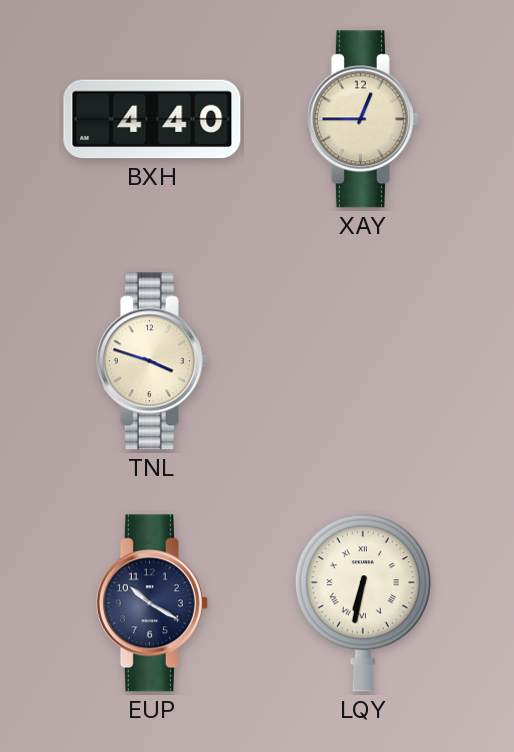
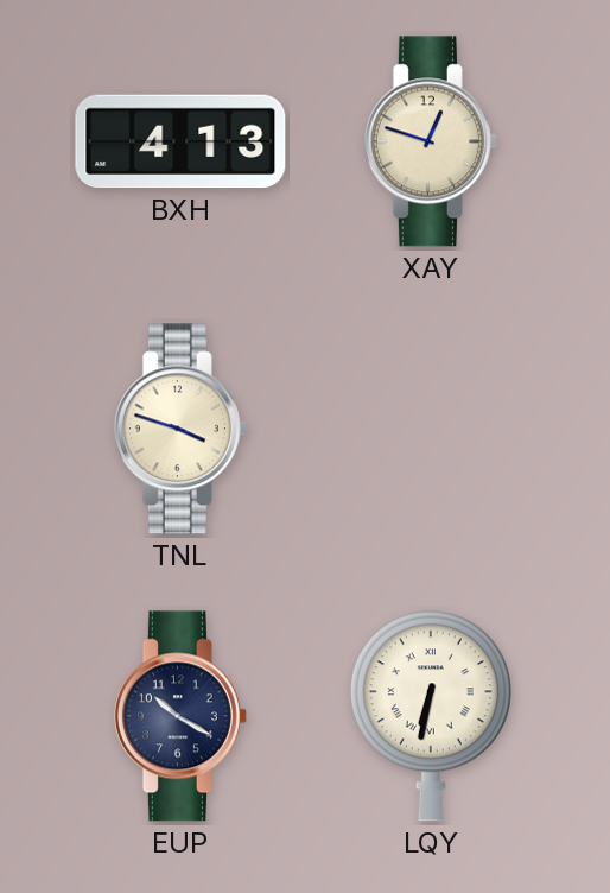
BXH: 4:40 -> 4:13 (180, 141)
XAY: 12:45 -> 12:48 (431, 141)
